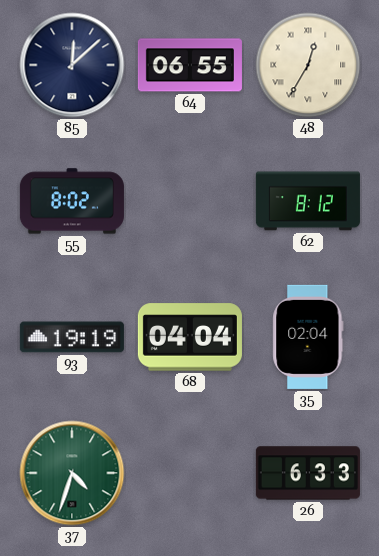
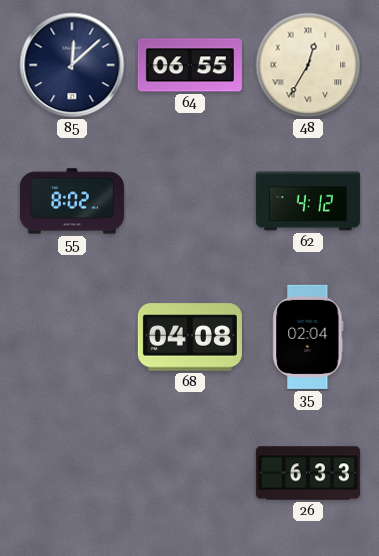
62: 8:12 -> 4:12 (308, 201)
93: 19:19 -> none (72, 337)
68: 04:04 -> 04:08 (190, 337)
37: 4:33 -> none (72, 473)
